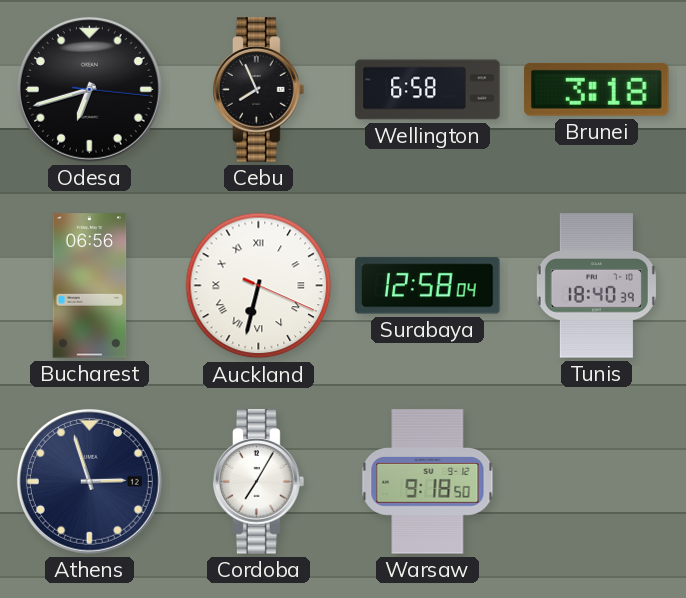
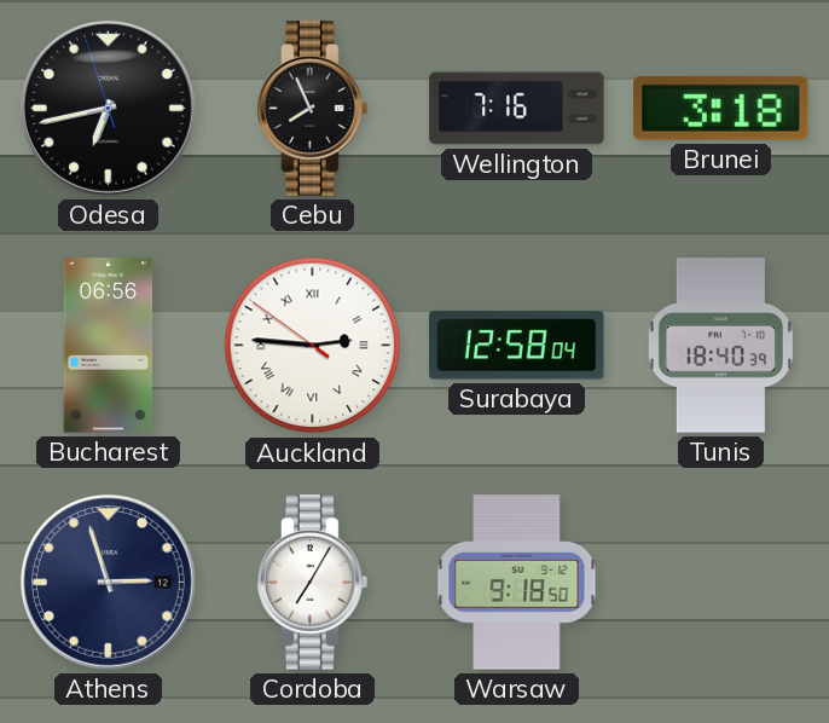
Odesa: 6:42:16 -> 6:42:57 (108, 108)
Wellington: 6:58 -> 7:16 (517, 109)
Auckland: 6:32 -> 2:45 (313, 346)
